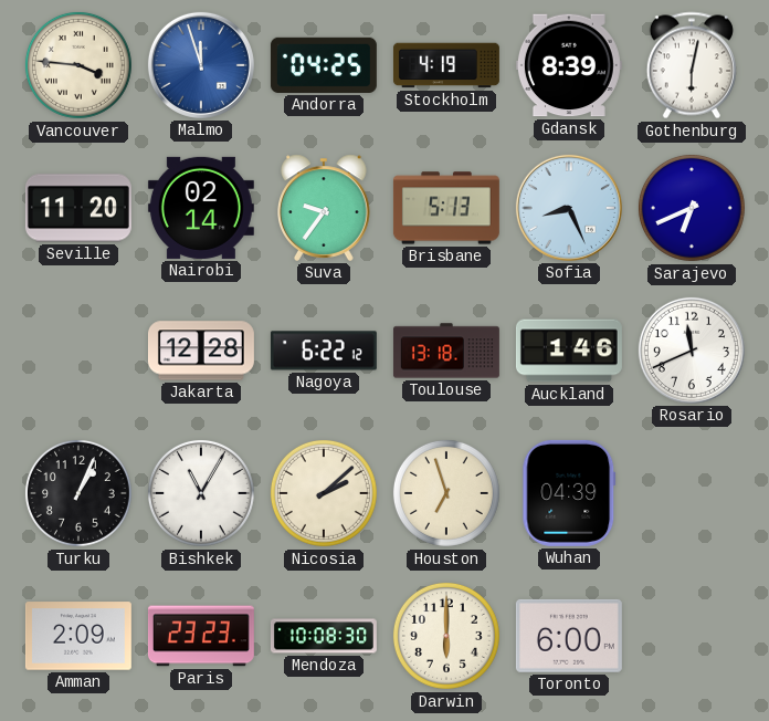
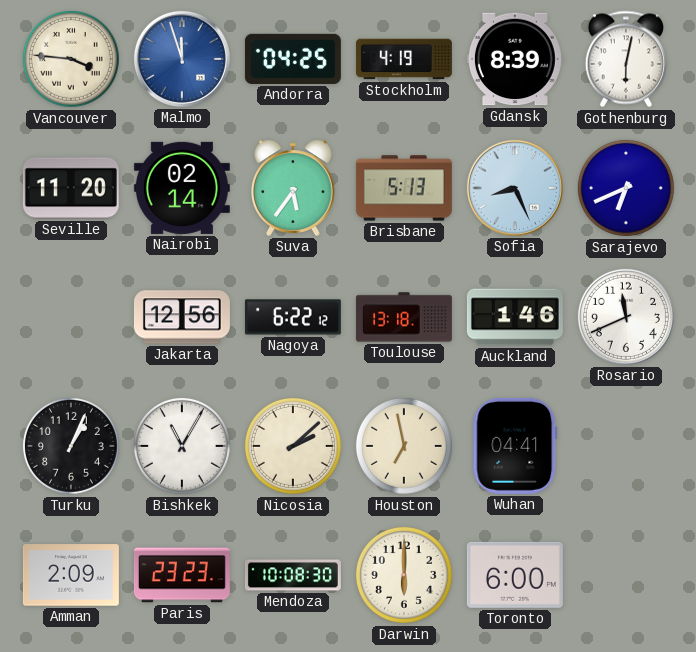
Suva: 9:36 -> 5:36 (294, 188)
Jakarta: 12:28 -> 12:56 (182, 317)
Houston: 6:57 -> 6:58 (404, 446)
Wuhan: 04:39 -> 04:41 (515, 446)
